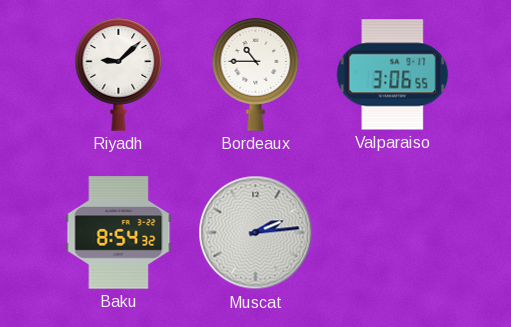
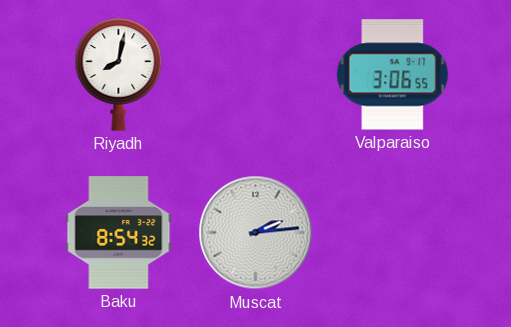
Riyadh: 9:08 -> 8:02 (119, 75)
Bordeaux: 10:45 -> none (256, 75)
